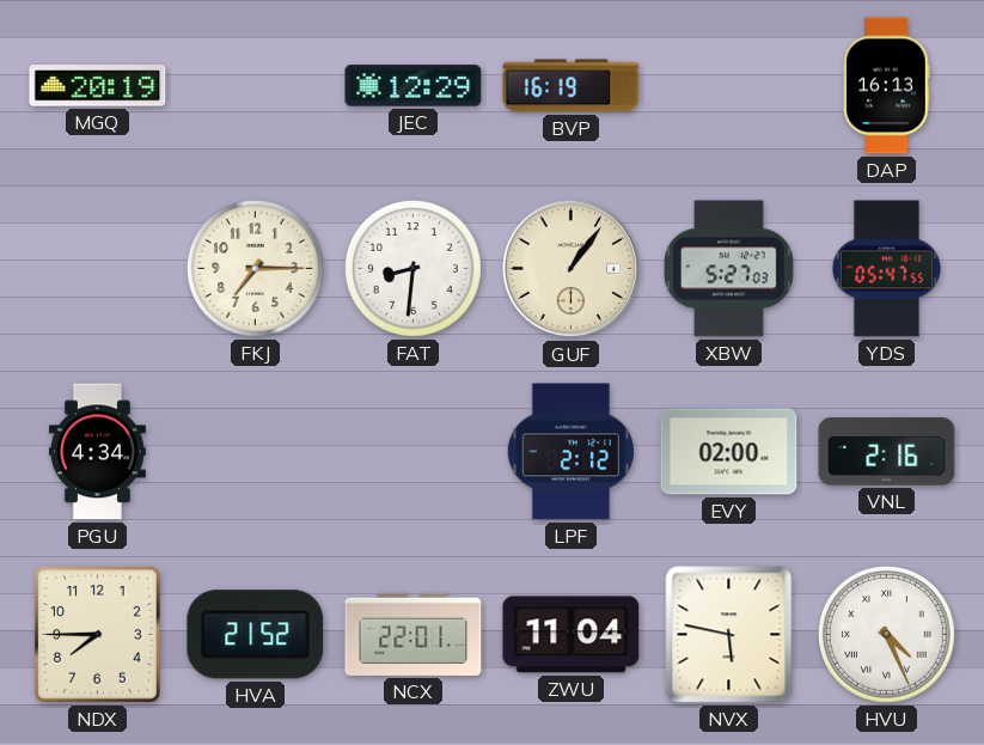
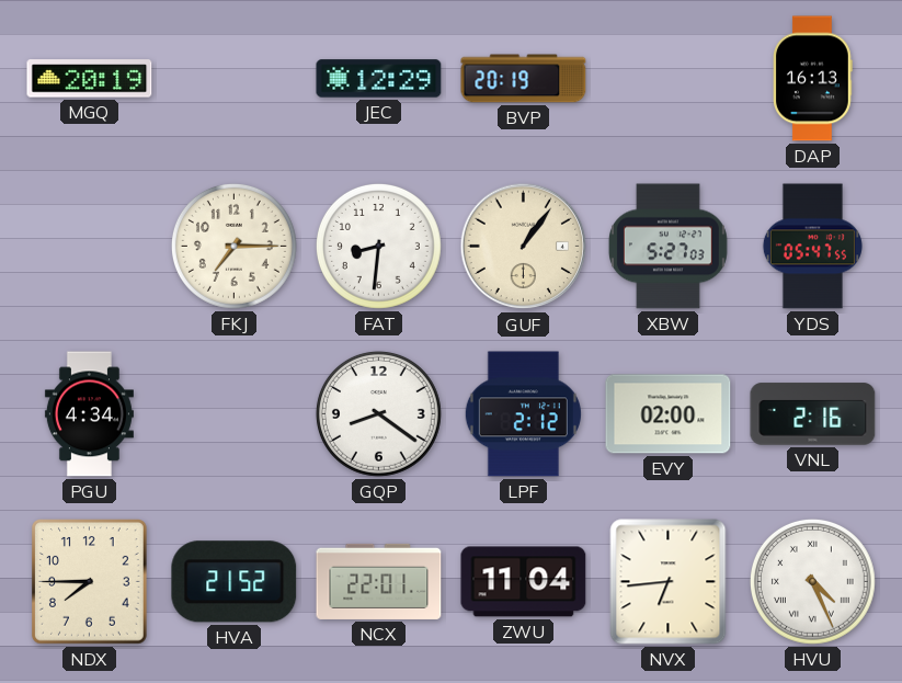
BVP: 16:19 -> 20:19 (524, 79)
GQP: none -> 8:21 (378, 413)
NVX: 5:47 -> 6:44 (669, 582)
